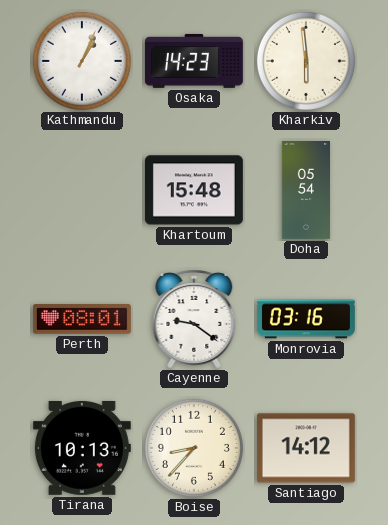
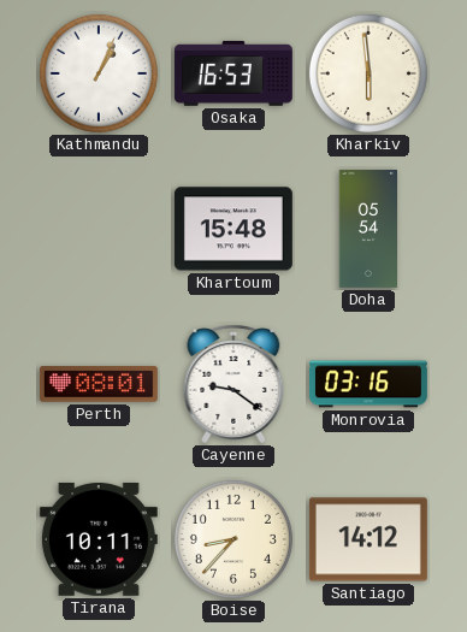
Osaka: 14:23 -> 16:53 (233, 73)
Tirana: 10:13 -> 10:11 (99, 539)
